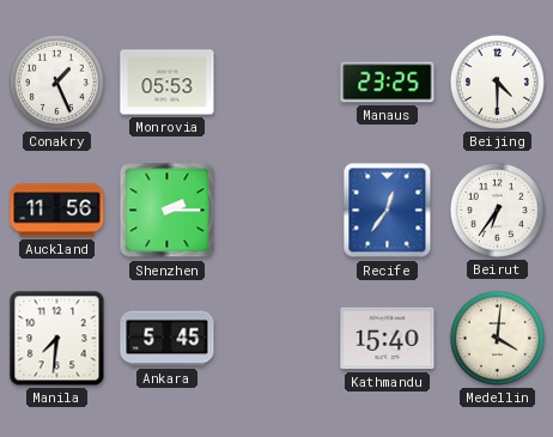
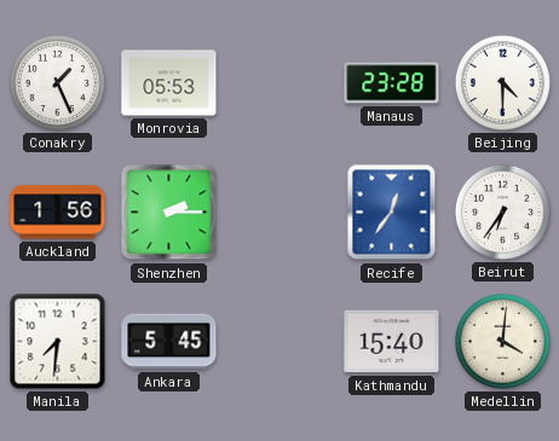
Manaus: 23:25 -> 23:28 (392, 83)
Auckland: 11:56 -> 1:56 (58, 213)
